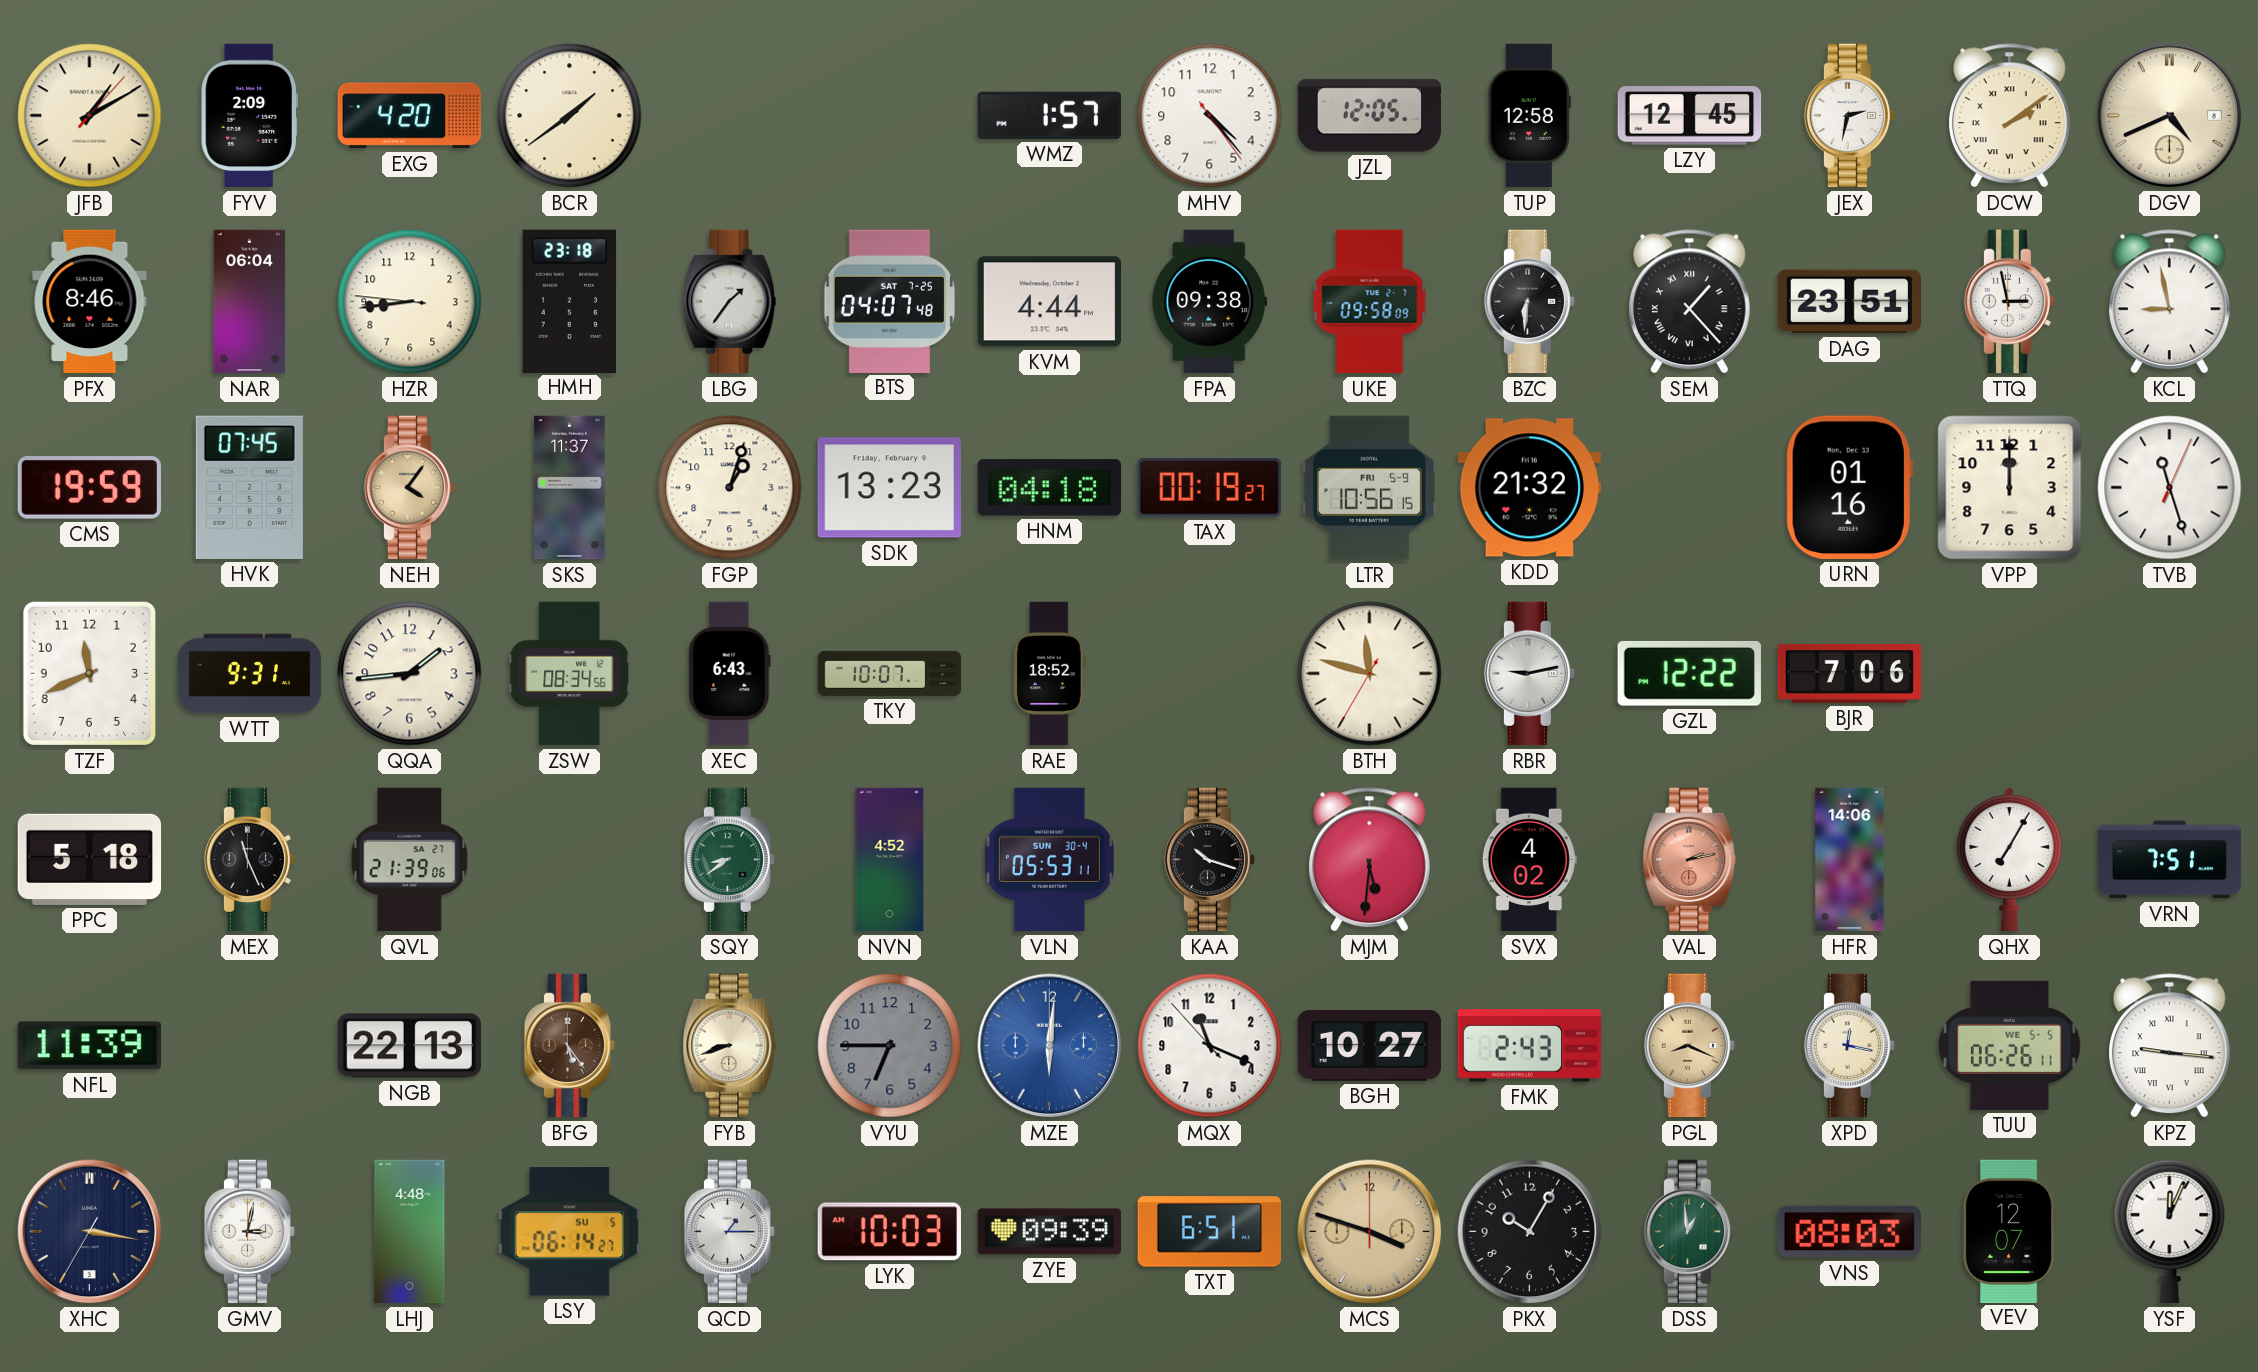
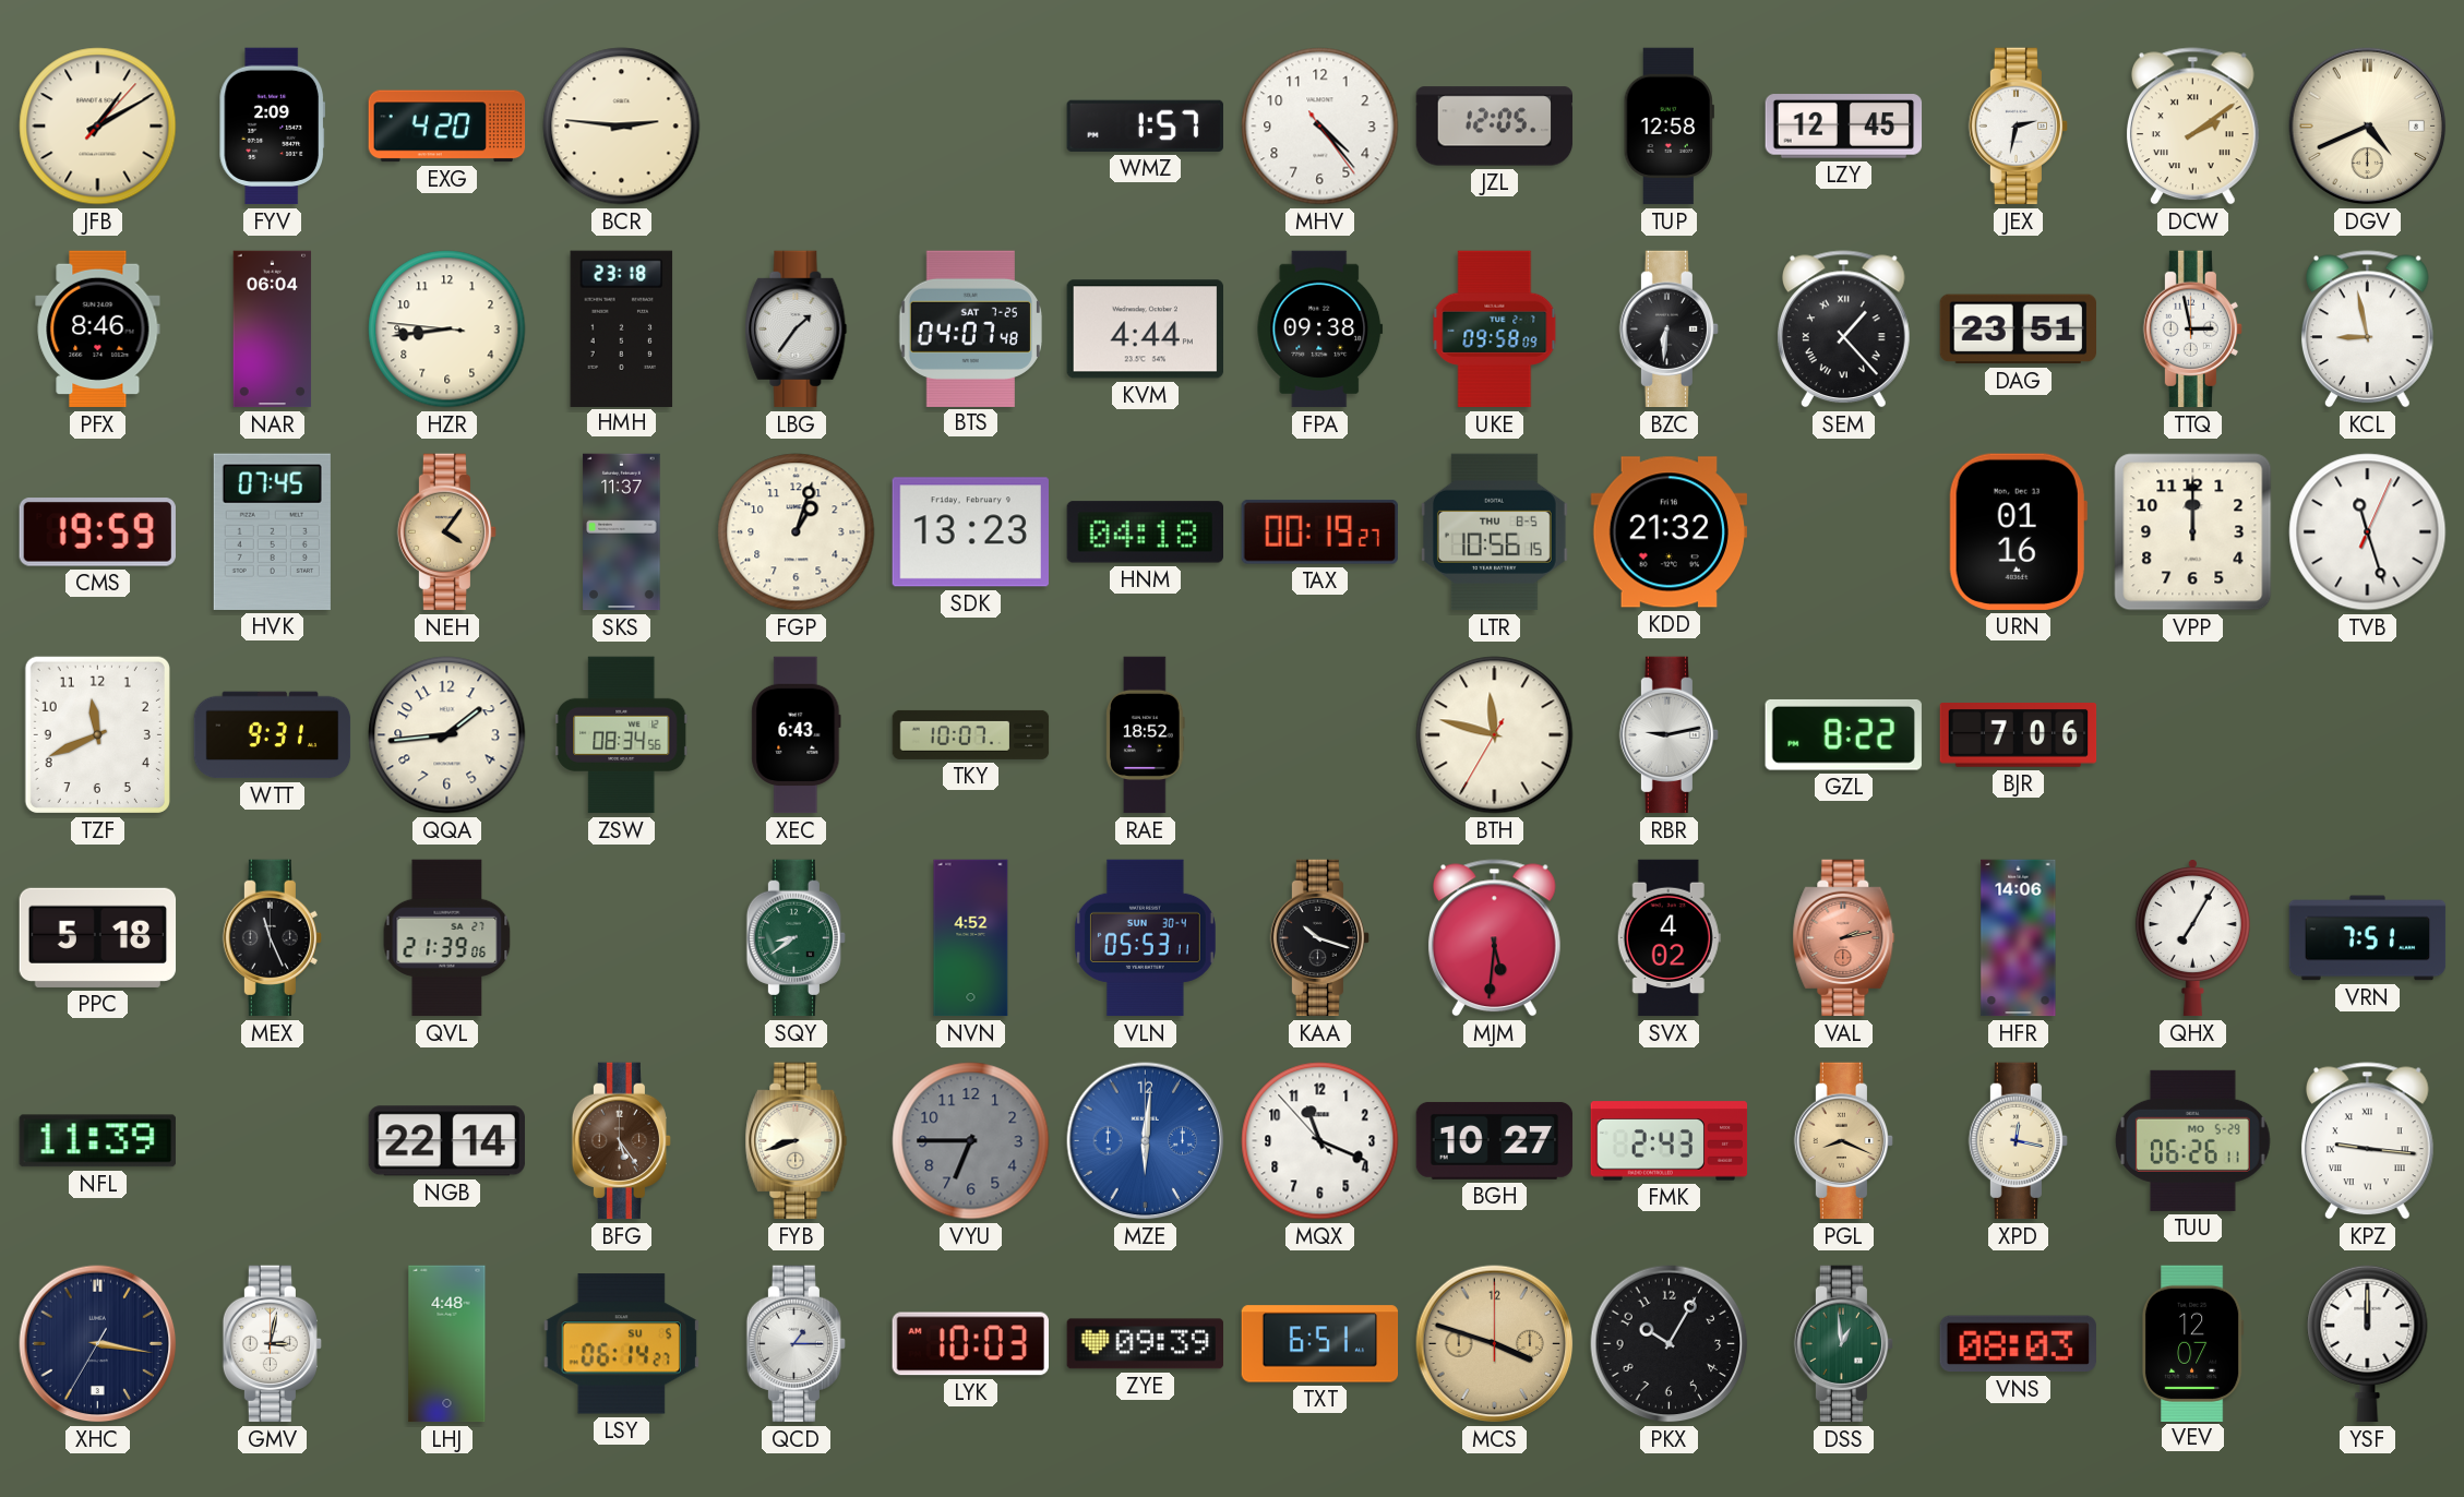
BCR: 1:39 -> 2:46 (622, 127)
LTR date: FRI 5-9 -> THU 8-5 (1494, 532)
GZL: 12:22 -> 8:22 (1843, 734)
NGB: 22:13 -> 22:14 (446, 1141)
TUU date: WE 5-5 -> MO 5-29 (2192, 1140)
YSF: 12:04 -> 12:00 (2368, 1343)
